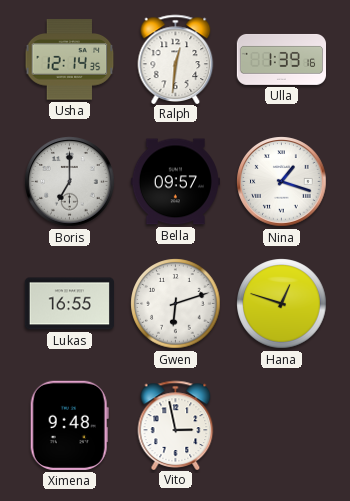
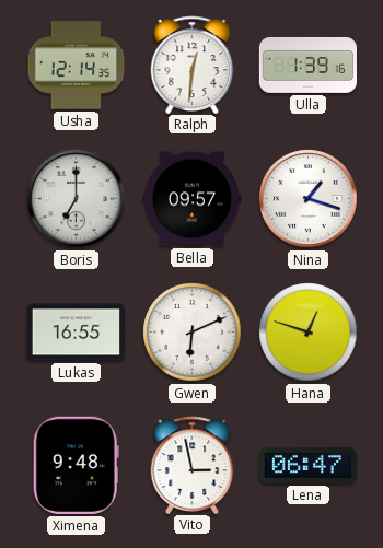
Gwen: 6:12 -> 6:11 (193, 333)
Lena: none -> 06:47 (307, 465)
